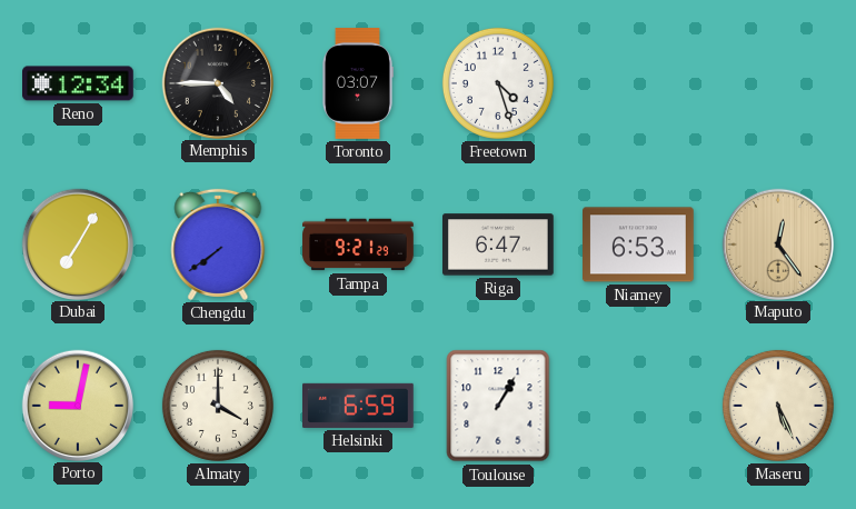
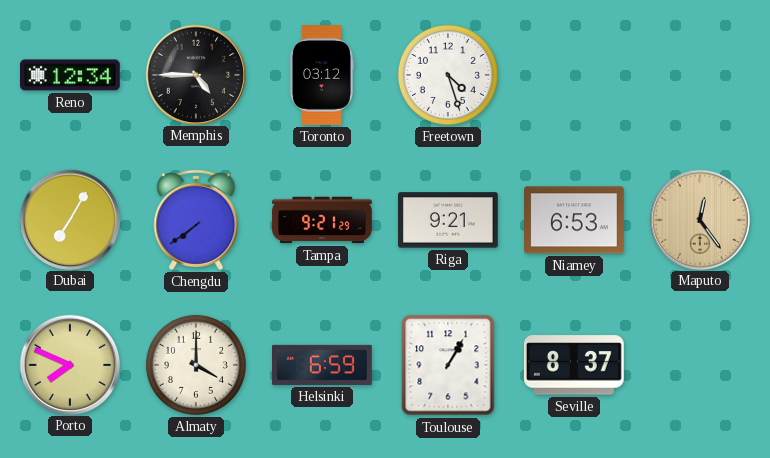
Toronto: 03:07 -> 03:12 (321, 75)
Riga: 6:47 -> 9:21 (449, 220)
Porto: 9:02 -> 7:49 (69, 364)
Seville: none -> 8:37 (574, 365)
Maseru: 5:26 -> none (778, 406)
